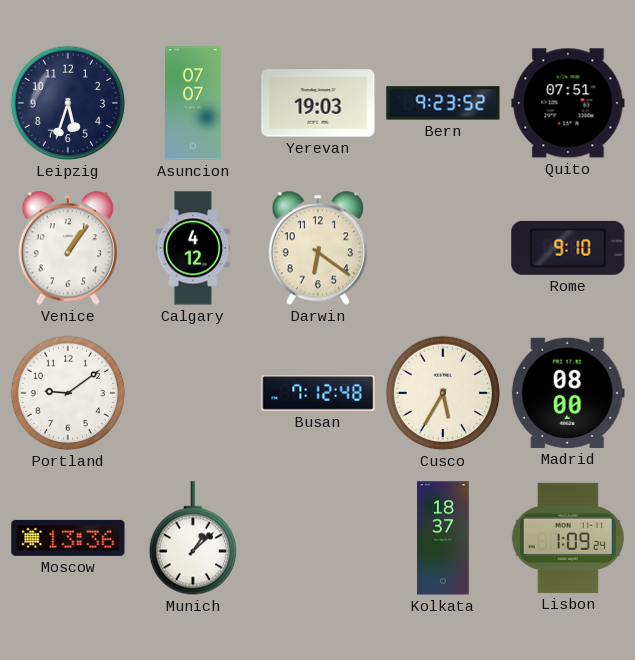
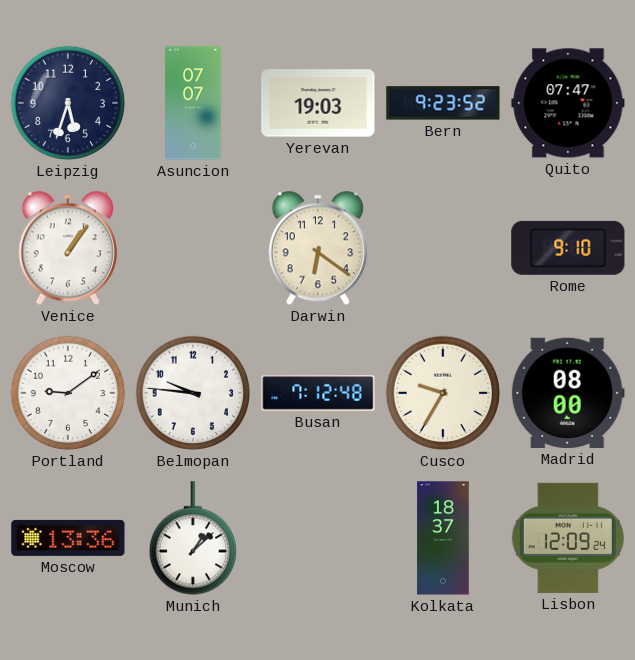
Quito: 07:51 -> 07:47 (568, 103)
Calgary: 4:12 -> none (193, 248)
Belmopan: none -> 9:46 (193, 393)
Cusco: 5:35 -> 9:35 (443, 393)
Lisbon: 1:09 -> 12:09 (568, 538)
